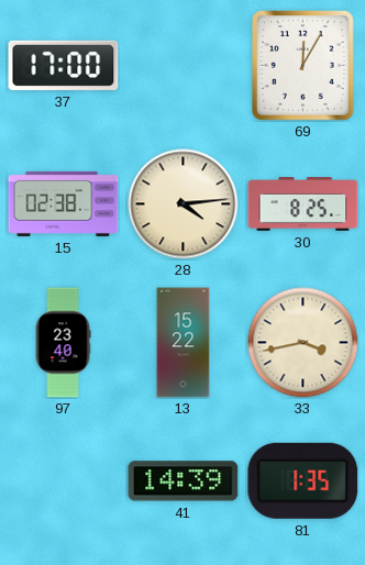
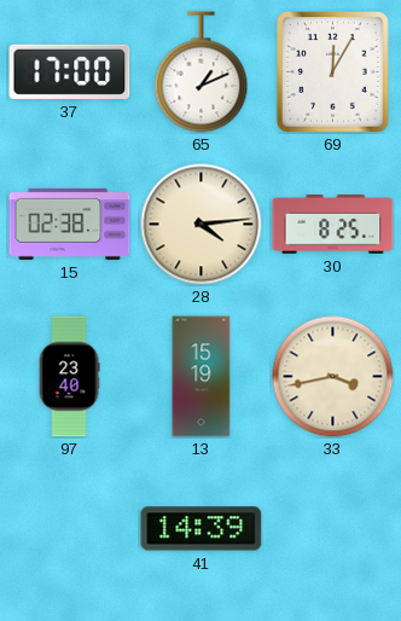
65: none -> 1:11 (202, 72)
13: 15:22 -> 15:19 (202, 377)
81: 1:35 -> none (303, 480)
